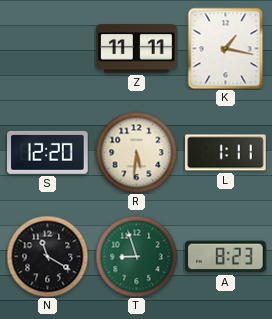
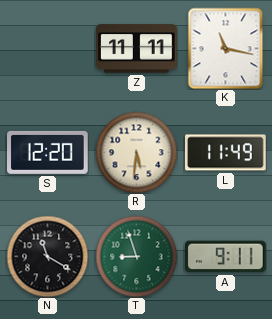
K: 1:17 -> 11:17 (226, 48)
L: 1:11 -> 11:49 (226, 153)
A: 8:23 -> 9:11 (226, 257)
